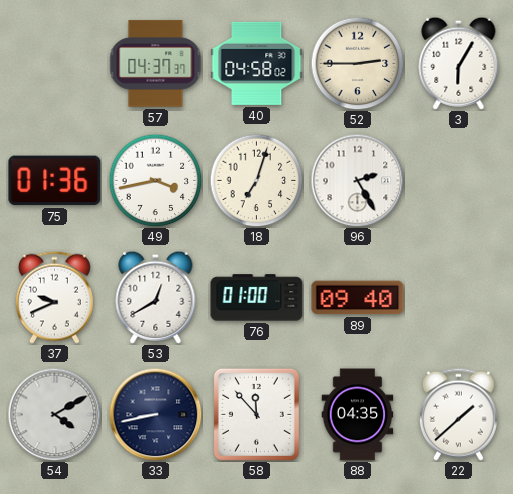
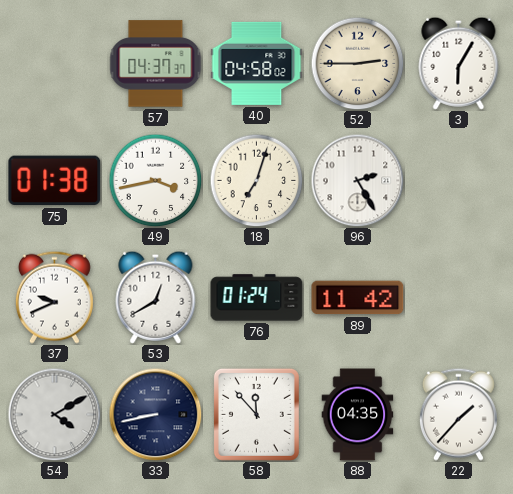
75: 01:36 -> 01:38 (55, 181)
76: 01:00 -> 01:24 (257, 298)
89: 09:40 -> 11:42 (358, 298)
22: 1:38 -> 1:37 (458, 414)
